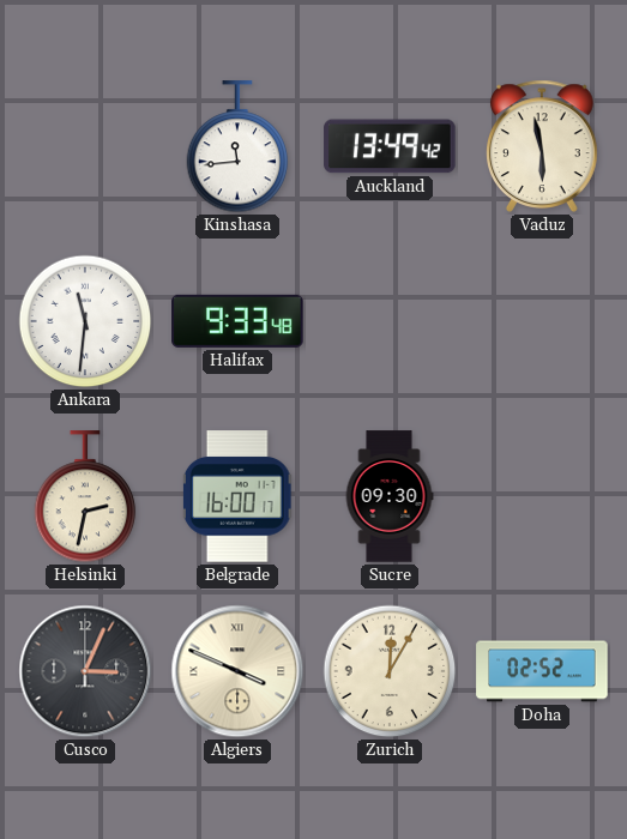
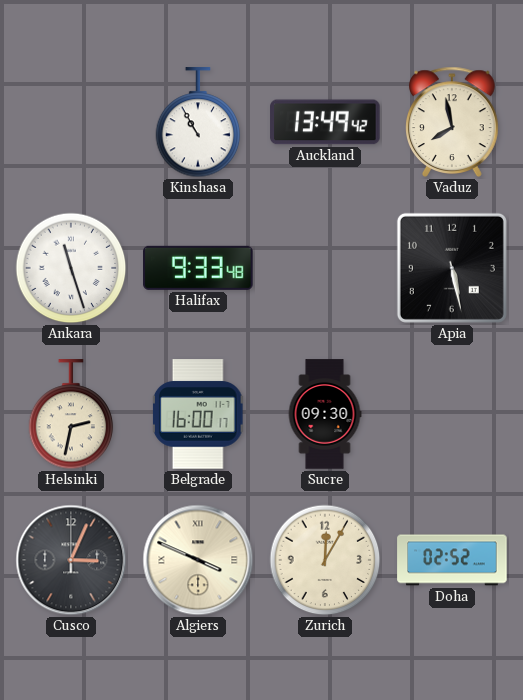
Kinshasa: 11:44 -> 10:55 (198, 123)
Vaduz: 5:58 -> 7:58 (453, 122)
Ankara: 11:31 -> 11:27 (71, 268)
Apia: none -> 5:28 (452, 268)
